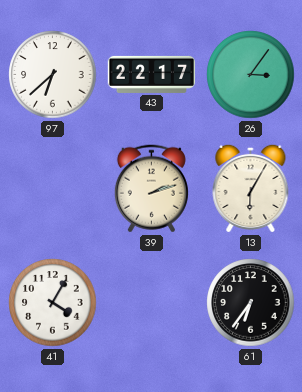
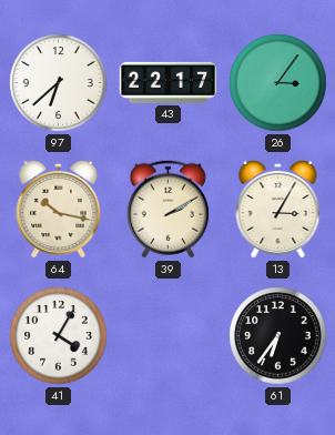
64: none -> 10:17 (59, 209)
39: 2:12 -> 2:10 (167, 210)
13: 6:05 -> 3:05 (278, 209)
